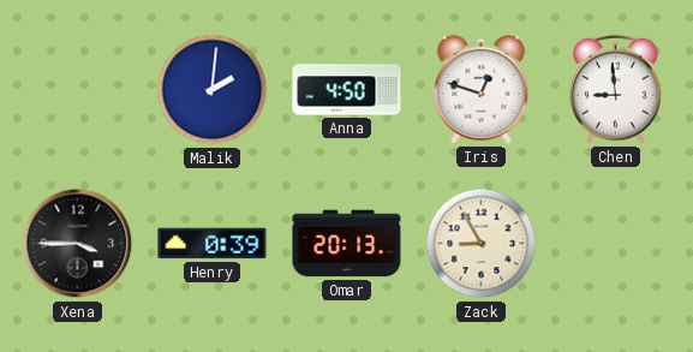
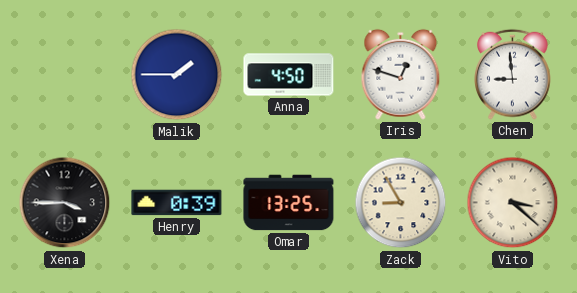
Malik: 2:01 -> 1:45 (177, 75)
Omar: 20:13 -> 13:25 (289, 203)
Vito: none -> 3:22 (513, 203)
